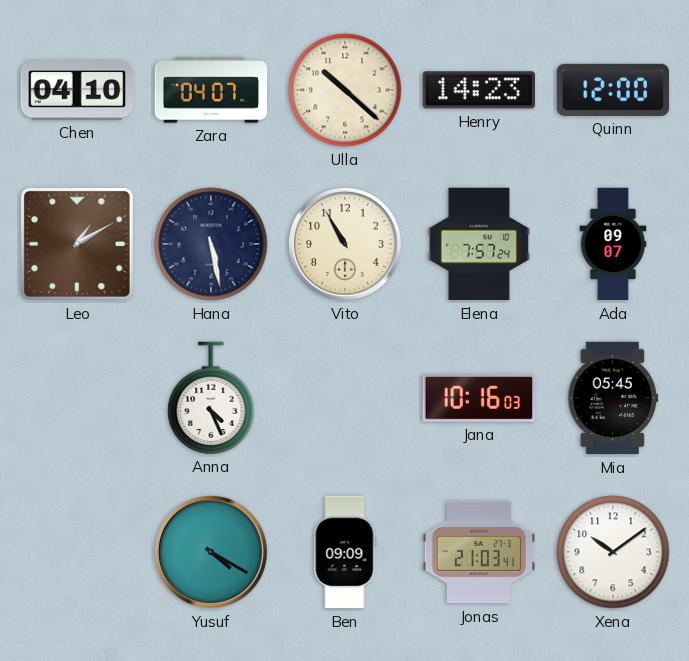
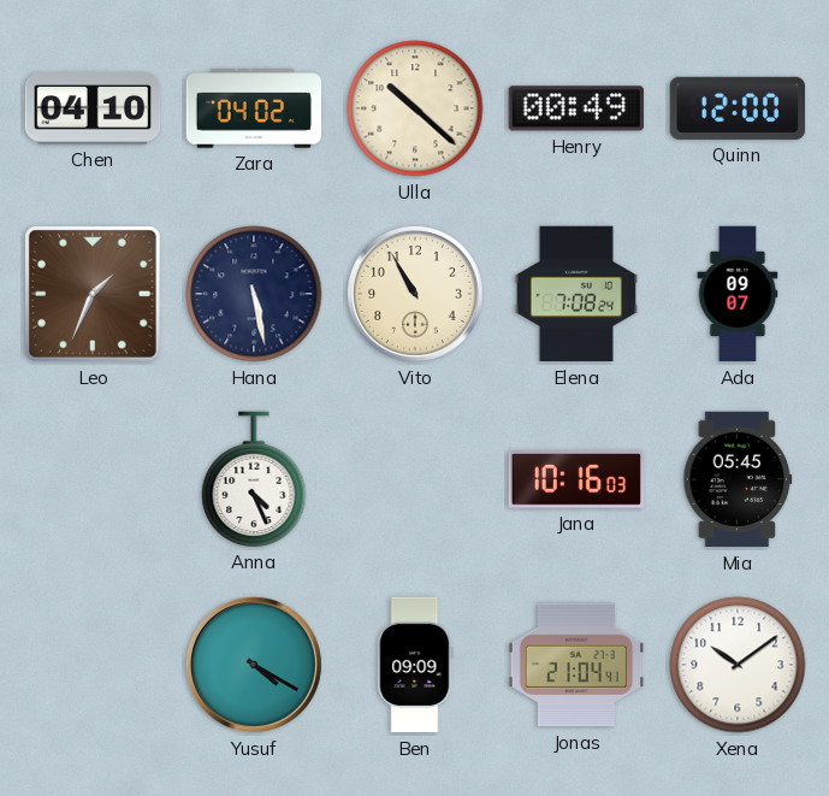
Zara: 04:07 -> 04:02 (254, 108)
Henry: 14:23 -> 00:49 (575, 108)
Leo: 1:10 -> 1:34 (93, 294)
Elena: 7:57 -> 7:08 (576, 294)
Jonas: 21:03 -> 21:04 (576, 665)
